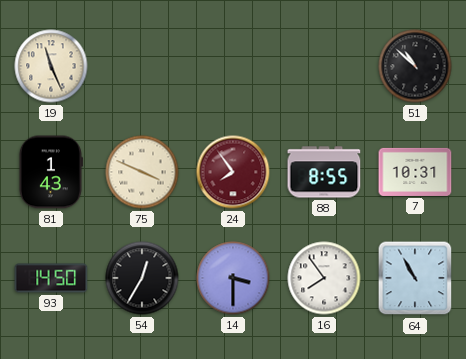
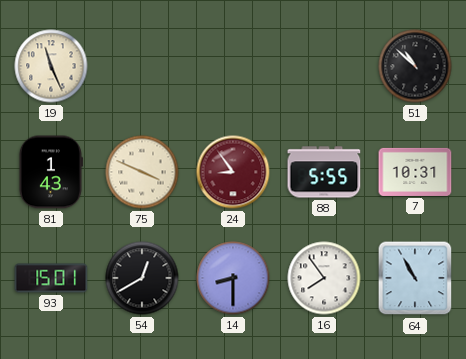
24: 7:54 -> 8:54 (233, 172)
88: 8:55 -> 5:55 (324, 172)
93: 14:50 -> 15:01 (51, 278)
54: 12:35 -> 12:40 (142, 278)
14: 3:30 -> 8:30 (233, 278)
